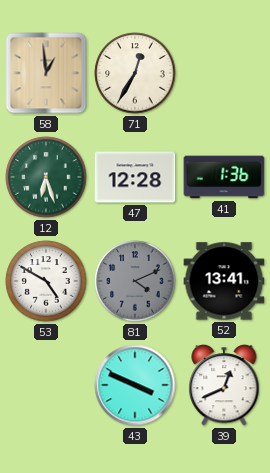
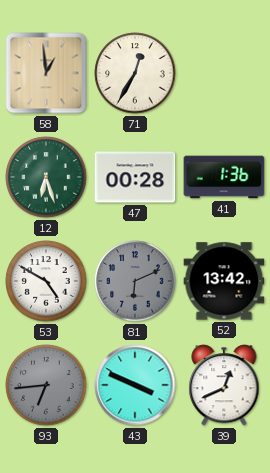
47: 12:28 -> 00:28 (135, 177)
81: 4:11 -> 6:11 (135, 281)
52: 13:41 -> 13:42 (224, 281)
93: none -> 6:44 (46, 385)
